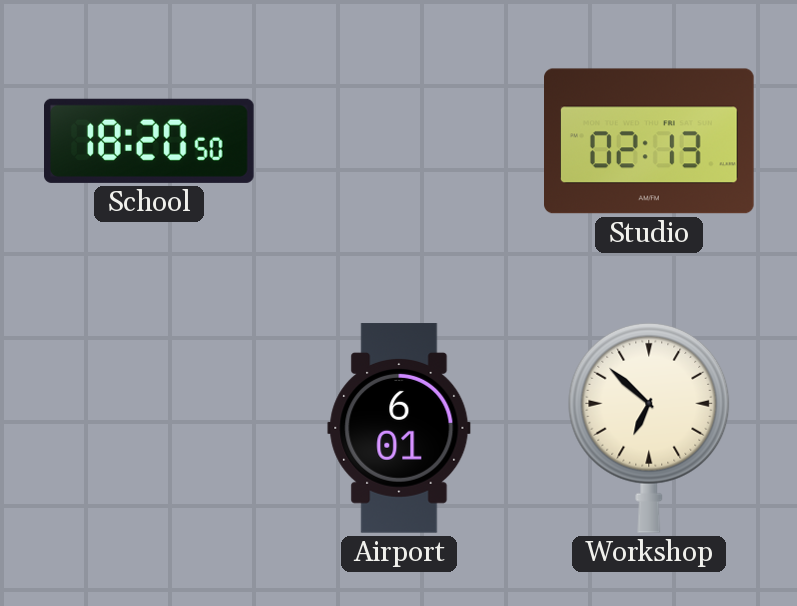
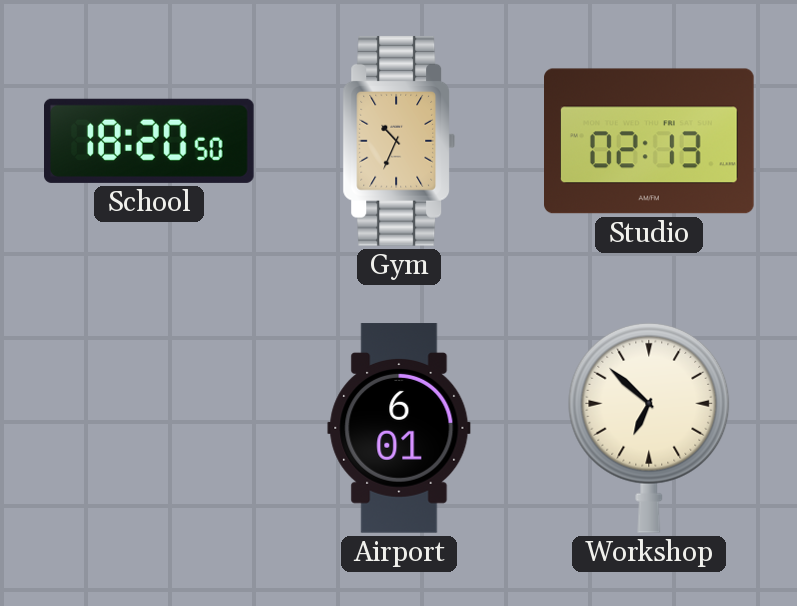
Gym: none -> 10:34 (399, 141)
